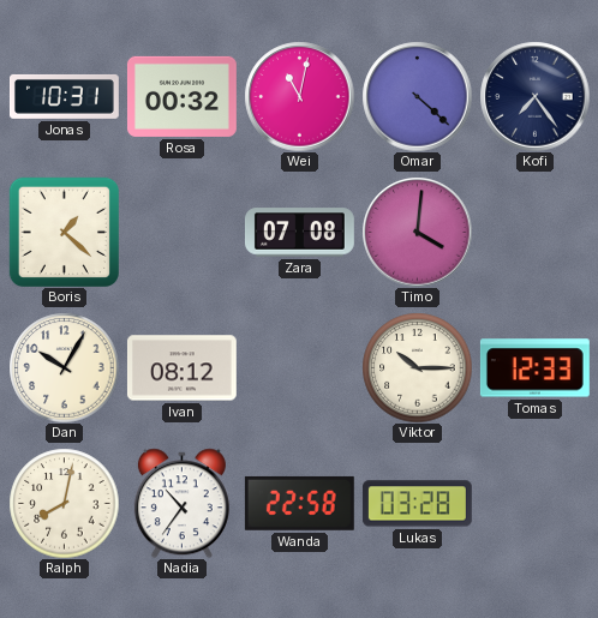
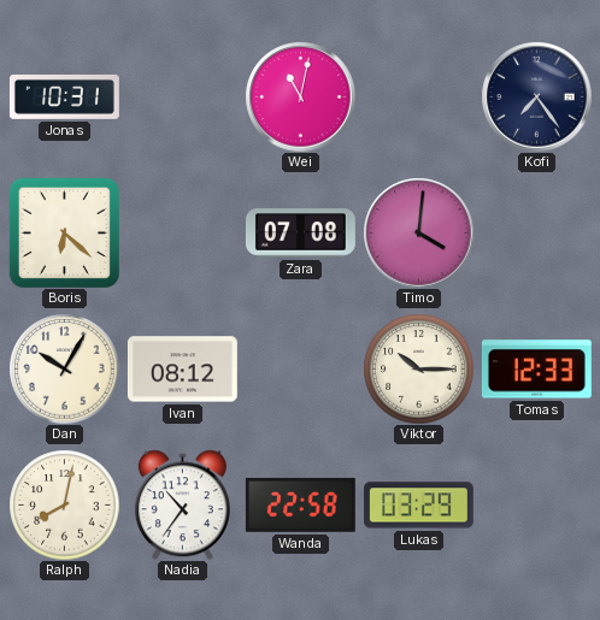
Rosa: 00:32 -> none (181, 96)
Omar: 4:22 -> none (417, 96)
Boris: 1:22 -> 6:22 (64, 232)
Lukas: 03:28 -> 03:29 (418, 506)
